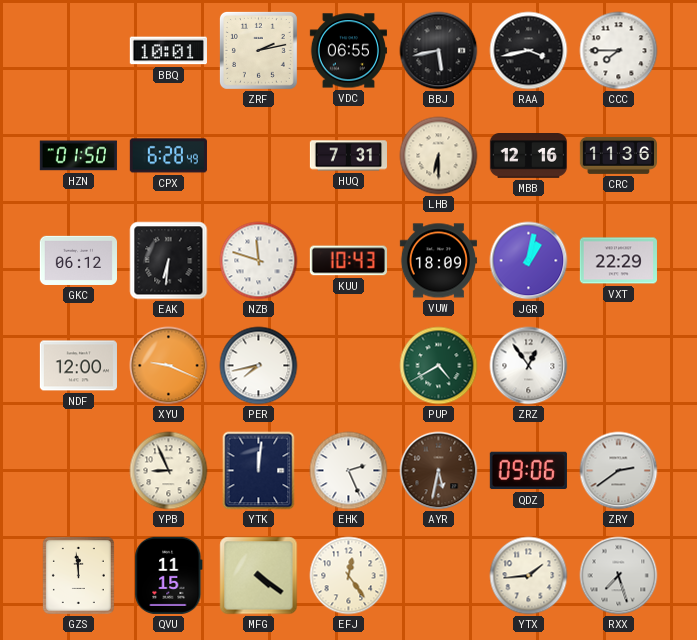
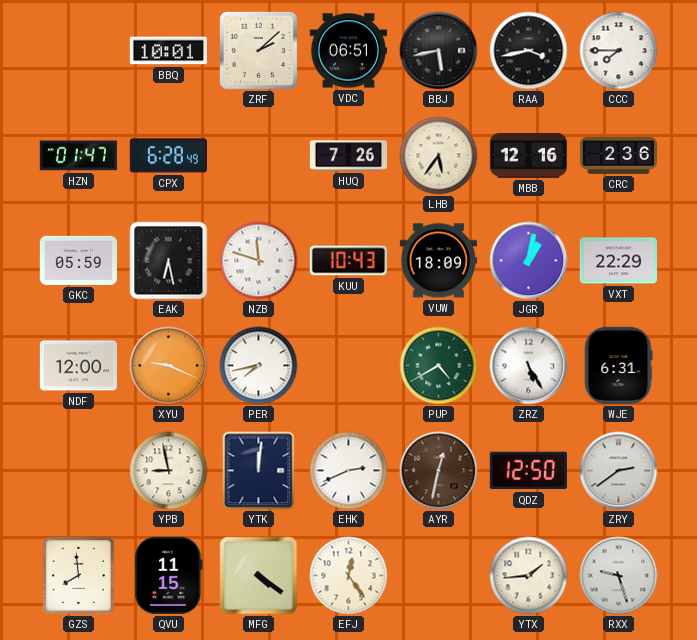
ZRF: 2:13 -> 2:08 (258, 50)
VDC: 06:55 -> 06:51 (348, 51)
HZN: 01:50 -> 01:47 (78, 156)
HUQ: 7:31 -> 7:26 (348, 156)
LHB: 6:30 -> 5:36 (439, 156)
CRC: 11:36 -> 2:36 (618, 155)
GKC: 06:12 -> 05:59 (78, 260)
EAK: 6:31 -> 6:28 (169, 261)
ZRZ: 12:54 -> 5:25 (529, 366)
WJE: none -> 6:31 (618, 365)
YPB: 8:56 -> 8:58 (169, 471)
EHK: 2:26 -> 2:41 (349, 471)
AYR: 5:32 -> 12:32 (439, 471)
QDZ: 09:06 -> 12:50 (528, 471)
GZS: 11:59 -> 7:59 (78, 575)
RXX: 7:27 -> 9:27 (619, 576)
